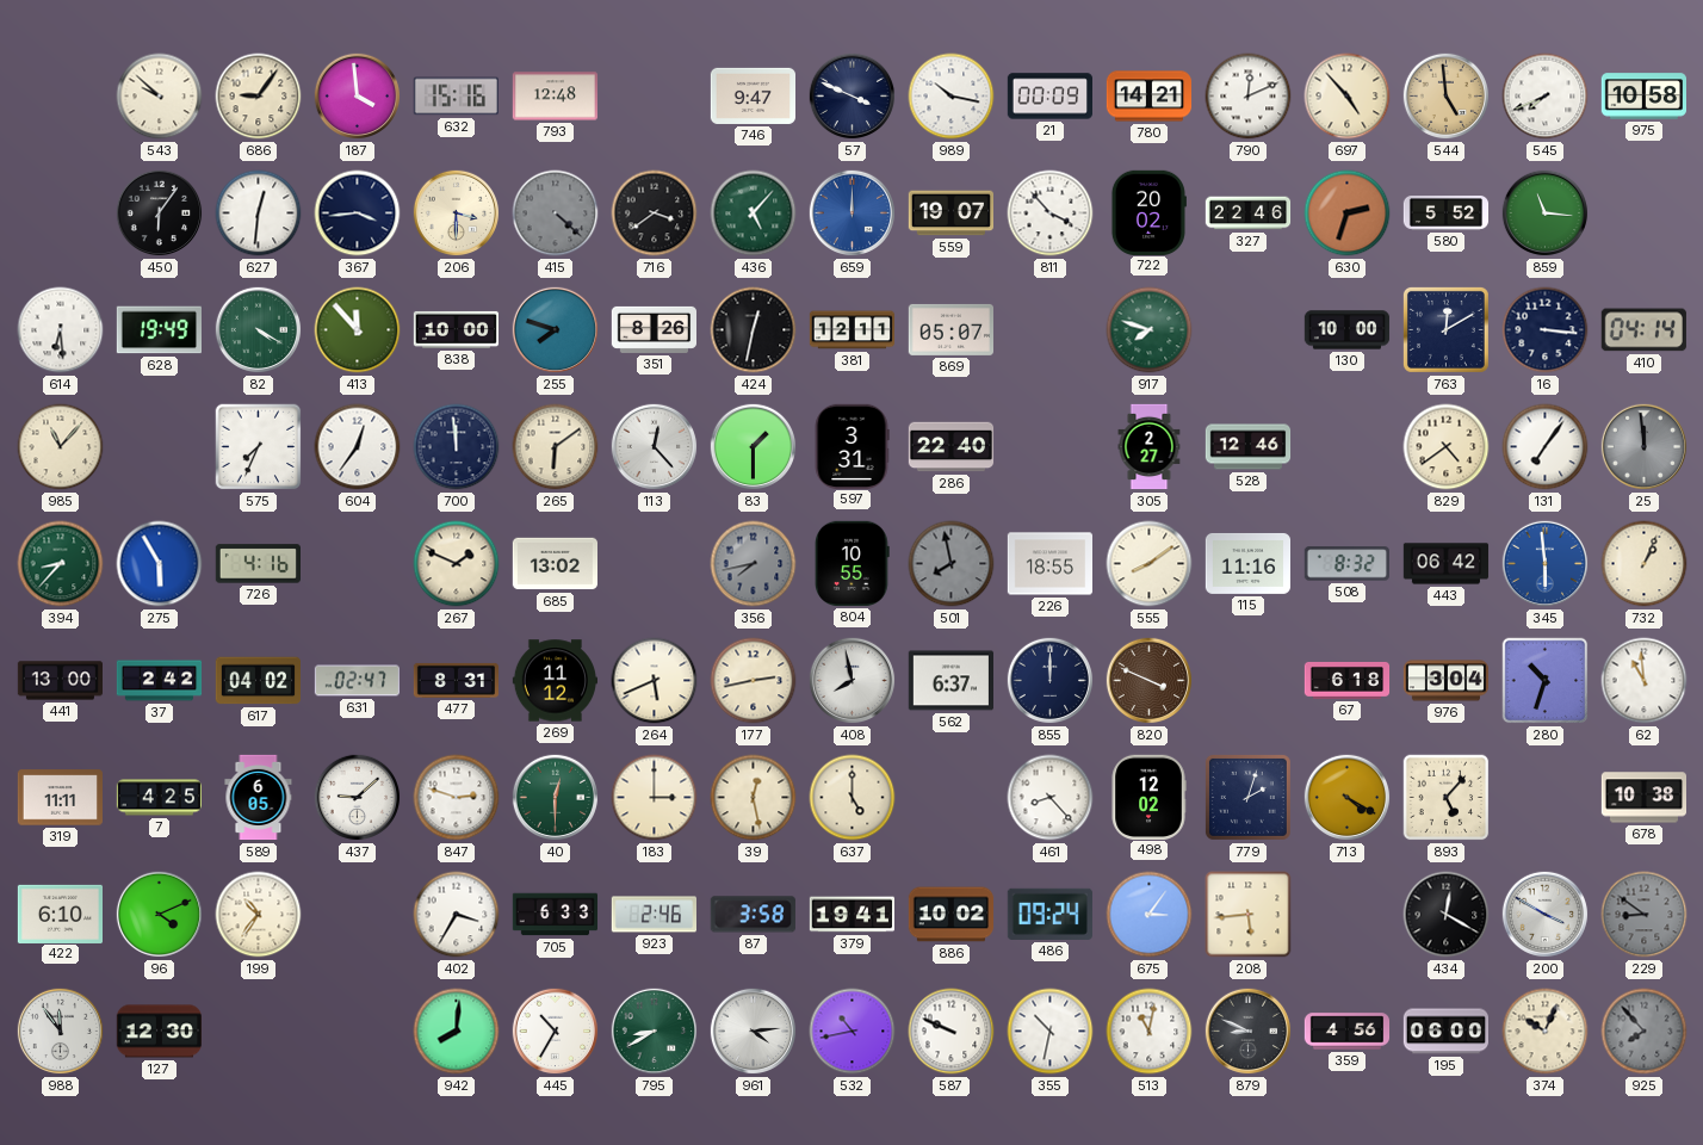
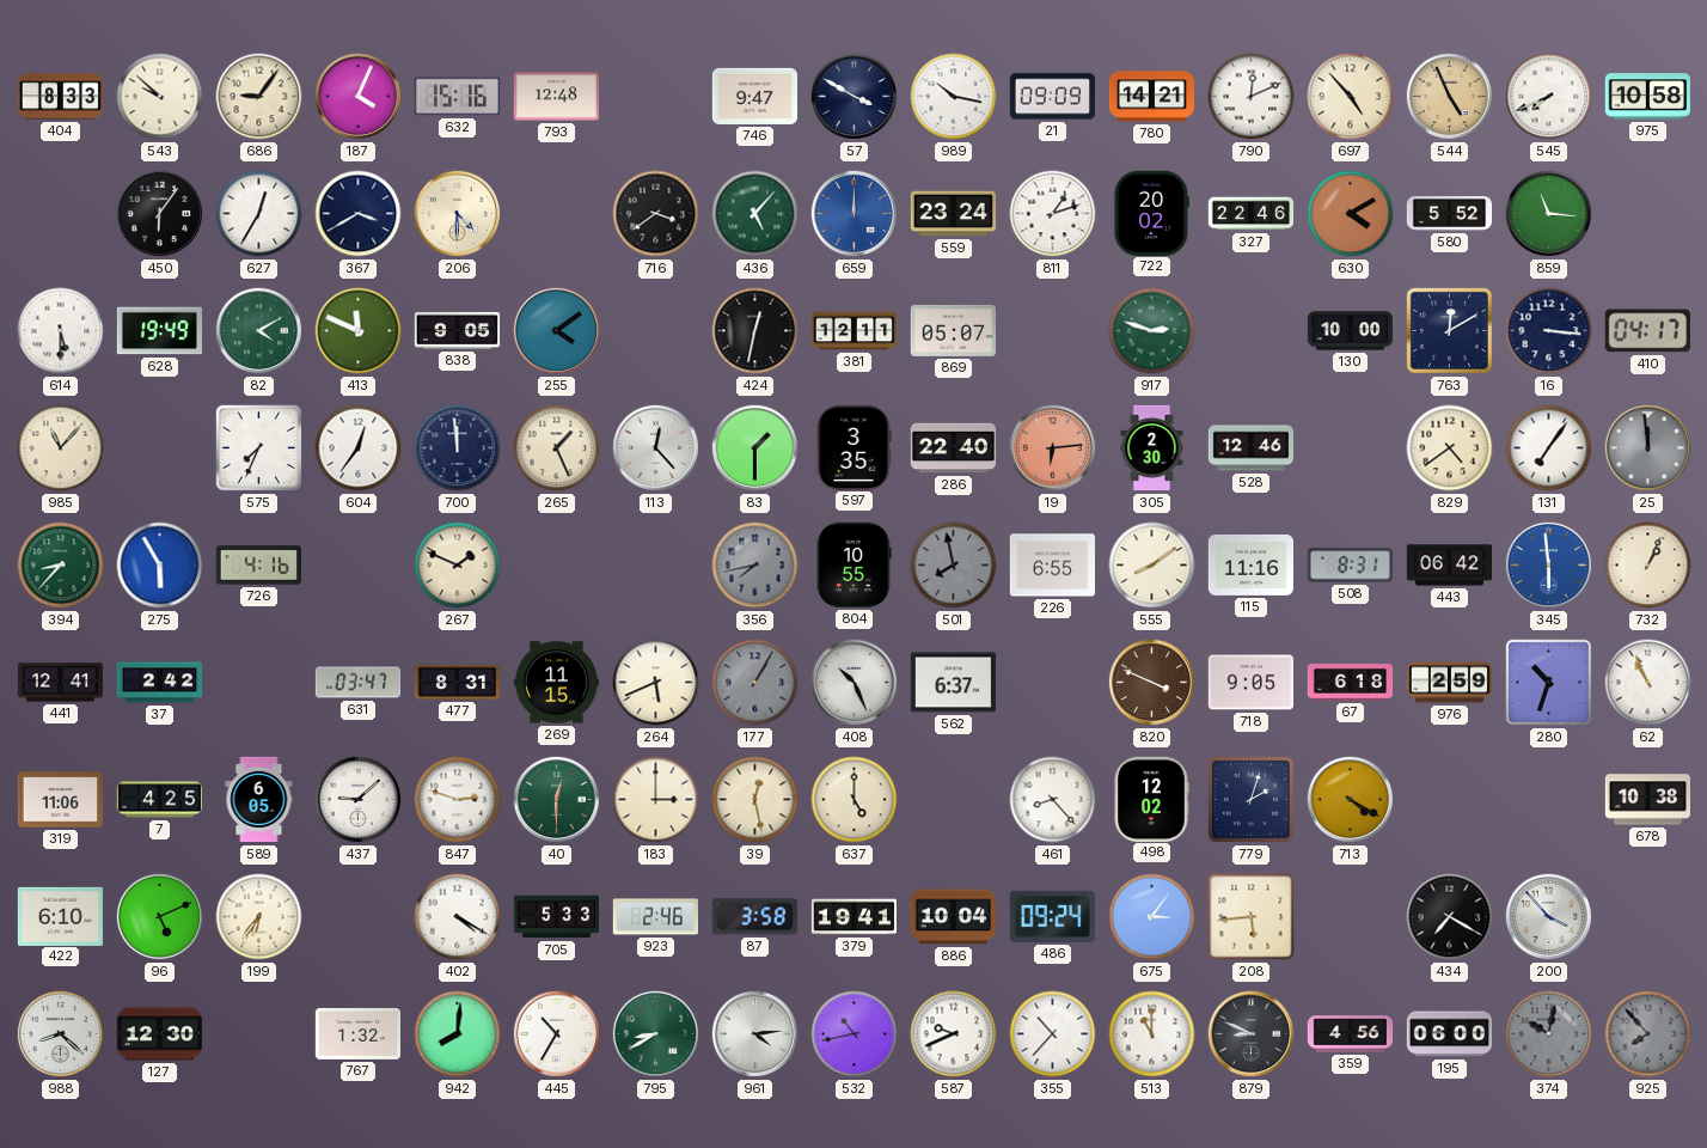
404: none -> 8:33 (60, 97)
187: 3:59 -> 4:04 (359, 97)
57: 3:49 -> 3:50 (855, 97)
21: 00:09 -> 09:09 (1052, 97)
544: 4:59 -> 4:56 (1450, 97)
627: 12:31 -> 12:35 (259, 214)
367: 3:44 -> 3:40 (359, 214)
206: 3:30 -> 4:30 (458, 214)
415: 4:22 -> none (556, 213)
559: 19:07 -> 23:24 (953, 214)
811: 3:53 -> 1:12 (1053, 214)
630: 2:33 -> 4:10 (1351, 214)
614: 6:29 -> 5:30 (61, 331)
82: 4:20 -> 4:10 (259, 331)
413: 11:53 -> 11:49 (359, 331)
838: 10:00 -> 9:05 (458, 330)
255: 7:48 -> 4:09 (557, 331)
351: 8:26 -> none (655, 329)
917: 7:48 -> 2:48 (1152, 331)
410: 04:14 -> 04:17 (1647, 331)
265: 6:09 -> 1:26 (557, 448)
597: 3:31 -> 3:35 (853, 447)
19: none -> 6:14 (1053, 448)
305: 2:27 -> 2:30 (1152, 448)
685: 13:02 -> none (555, 564)
226: 18:55 -> 6:55 (1052, 566)
508: 8:32 -> 8:31 (1350, 566)
441: 13:00 -> 12:41 (60, 683)
617: 04:02 -> none (258, 681)
631: 02:47 -> 03:47 (357, 683)
269: 11:12 -> 11:15 (556, 683)
177: 2:43 -> 1:05 (755, 683)
177 dial: cream -> grey (755, 683)
408: 7:58 -> 10:26 (855, 683)
855: 12:00 -> none (1051, 681)
718: none -> 9:05 (1250, 683)
976: 3:04 -> 2:59 (1450, 683)
62: 10:59 -> 10:56 (1648, 683)
319: 11:11 -> 11:06 (60, 800)
893: 5:07 -> none (1447, 798)
96: 4:11 -> 5:11 (160, 917)
199: 10:36 -> 6:36 (259, 917)
402: 3:35 -> 4:20 (458, 917)
705: 6:33 -> 5:33 (556, 917)
886: 10:02 -> 10:04 (953, 917)
434: 12:20 -> 7:20 (1450, 917)
200: 3:50 -> 3:53 (1549, 917)
229: 8:51 -> none (1645, 915)
988: 11:54 -> 8:22 (61, 1034)
767: none -> 1:32 (357, 1034)
587: 9:49 -> 9:41 (954, 1034)
355: 10:32 -> 10:37 (1053, 1034)
513: 11:02 -> 11:00 (1152, 1034)
374: 10:04 -> 10:02 (1549, 1034)
374 dial: cream -> grey (1549, 1034)
